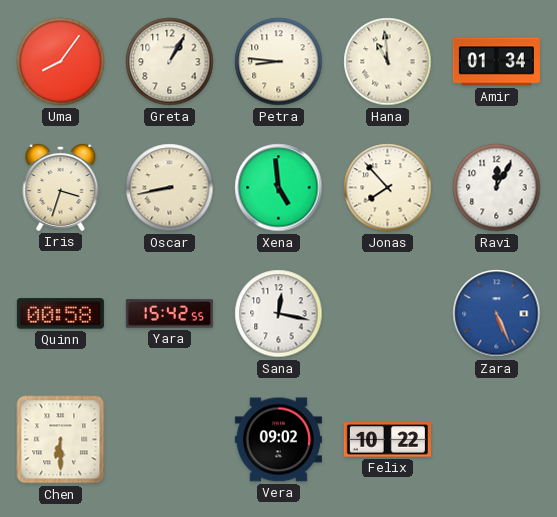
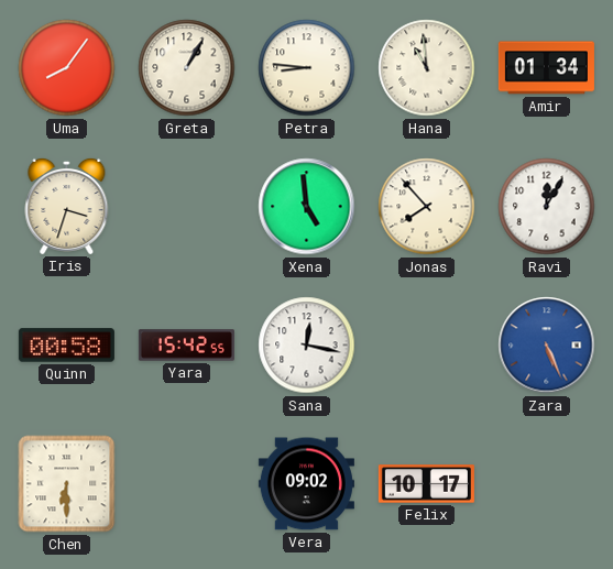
Oscar: 8:43 -> none (170, 188)
Felix: 10:22 -> 10:17 (426, 484)
